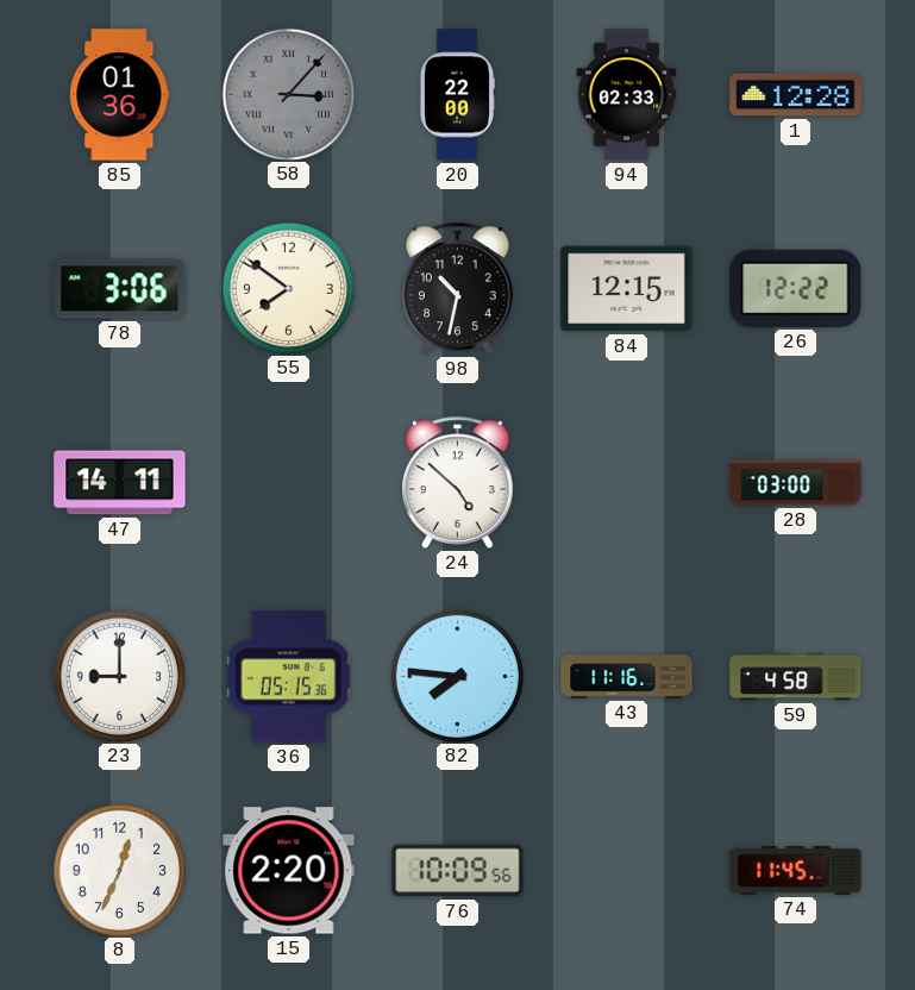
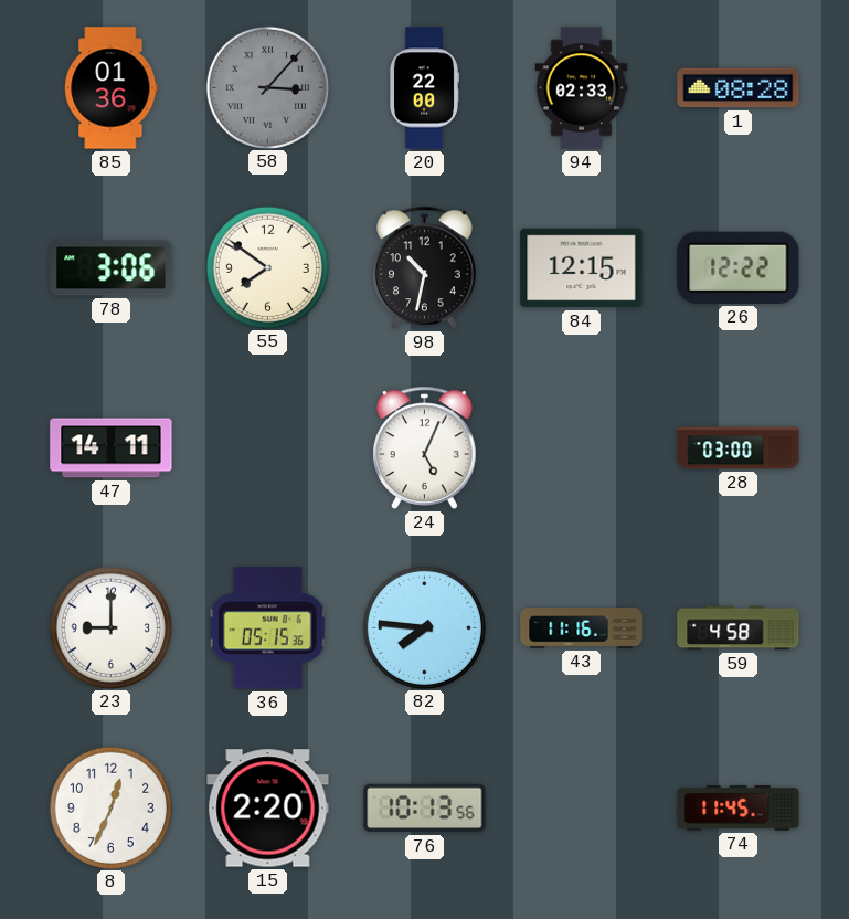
1: 12:28 -> 08:28 (739, 88)
24: 4:52 -> 5:04 (425, 447)
76: 10:09 -> 10:13 (425, 809)
